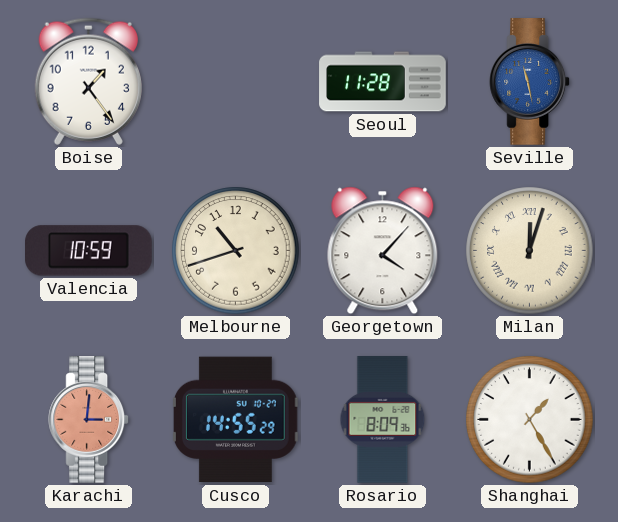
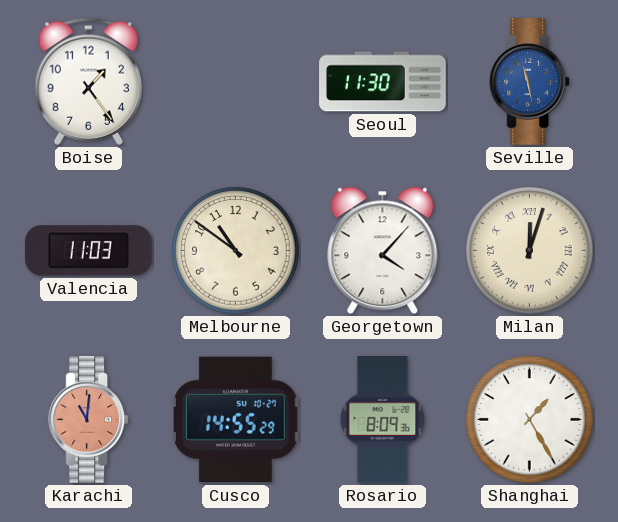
Seoul: 11:28 -> 11:30 (383, 82)
Valencia: 10:59 -> 11:03 (89, 251)
Melbourne: 10:42 -> 10:51 (236, 251)
Karachi: 3:01 -> 11:01 (89, 420)
